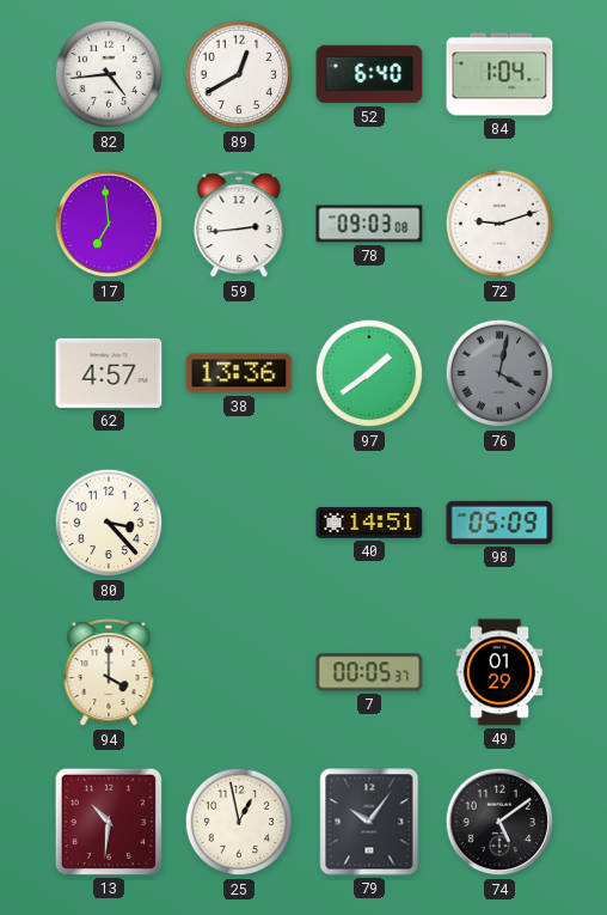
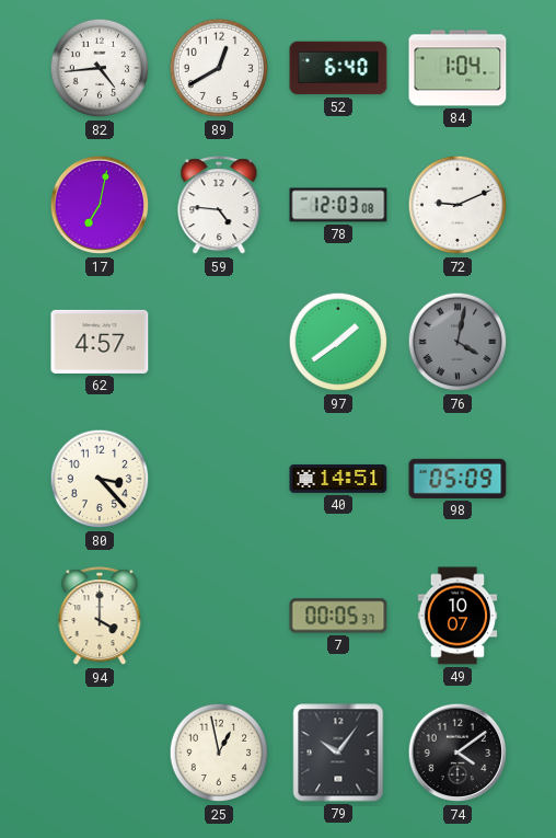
17: 6:59 -> 7:02 (100, 205)
59: 2:44 -> 4:46 (219, 206)
78: 09:03 -> 12:03 (338, 205)
72: 9:12 -> 9:11 (457, 205)
38: 13:36 -> none (239, 373)
49: 01:29 -> 10:07 (457, 616)
13: 10:31 -> none (109, 822)
74: 5:09 -> 4:09 (457, 753)
